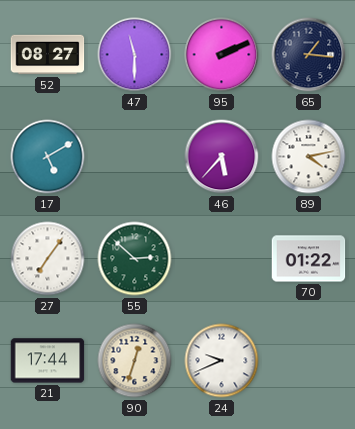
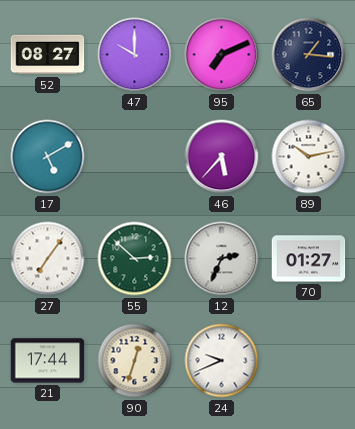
47: 11:30 -> 10:00 (135, 55)
95: 2:11 -> 7:11 (222, 55)
89: 4:13 -> 10:13 (309, 157)
12: none -> 2:34 (222, 259)
70: 01:22 -> 01:27 (309, 259)
